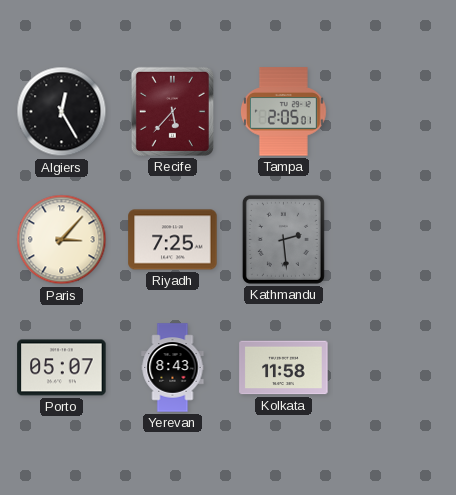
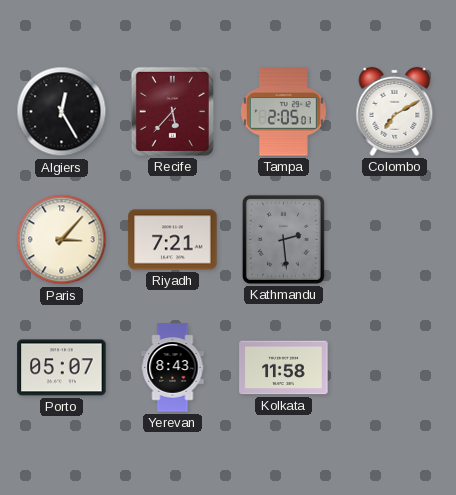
Colombo: none -> 7:10 (395, 111)
Riyadh: 7:25 -> 7:21 (173, 240)
